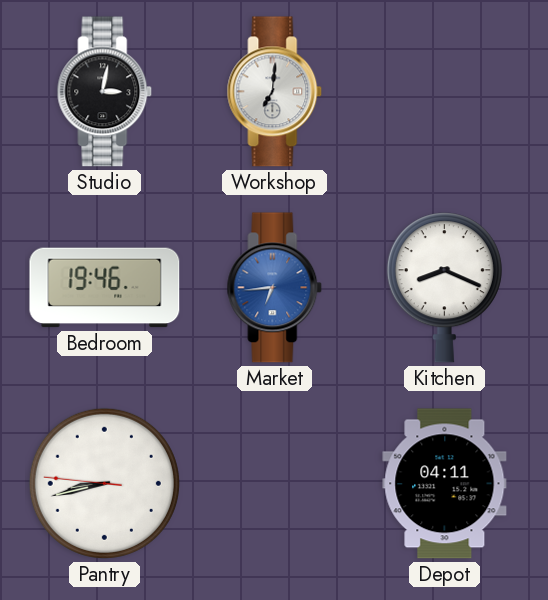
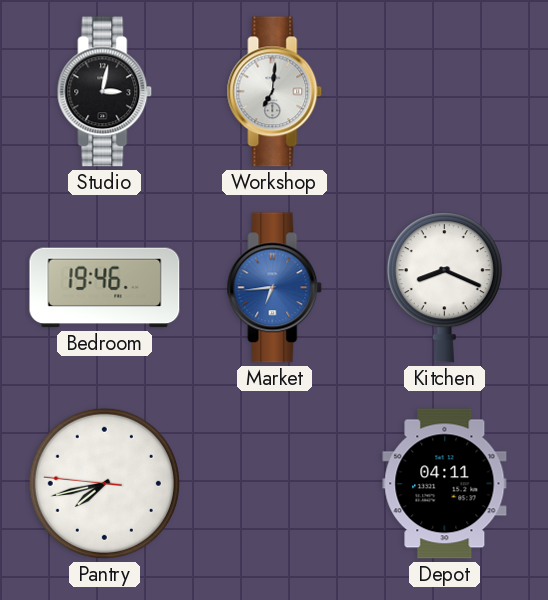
Pantry: 8:42 -> 7:42 (104, 483)
